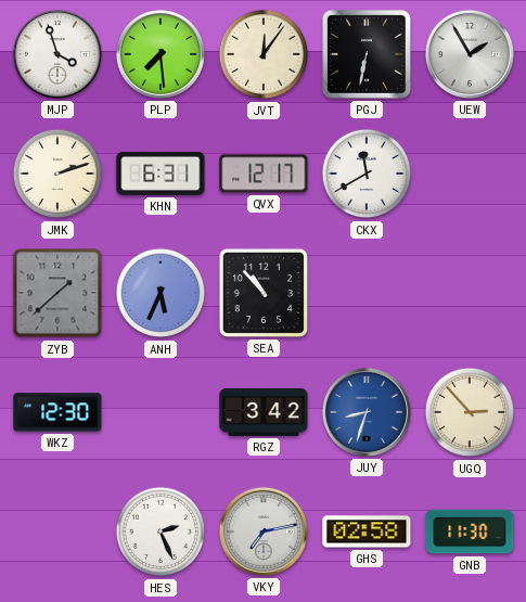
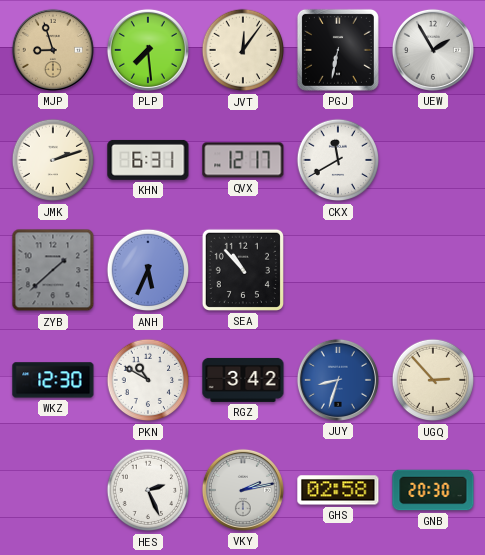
MJP: 3:57 -> 8:57 (53, 50)
MJP dial: white -> champagne (53, 50)
PKN: none -> 10:50 (148, 380)
VKY: 7:13 -> 2:13 (243, 490)
GNB: 11:30 -> 20:30 (433, 490)
